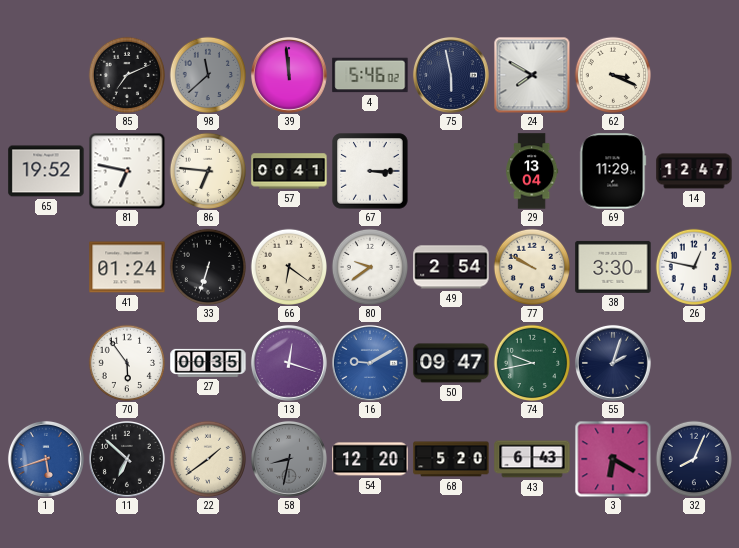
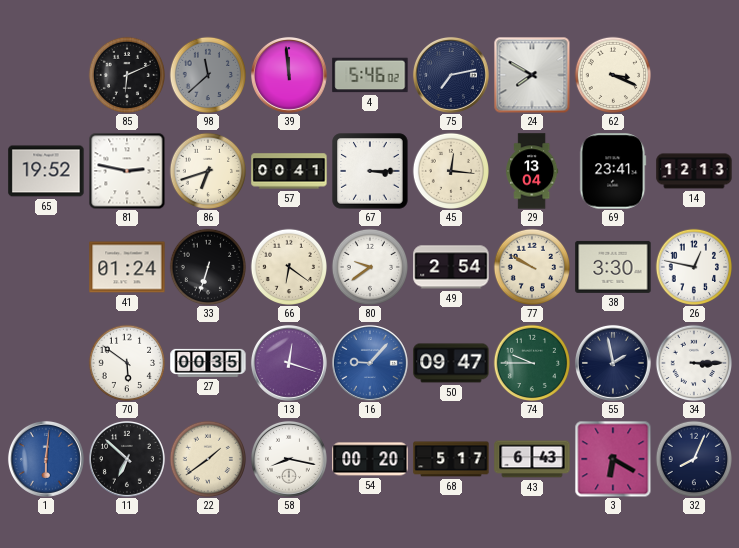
85: 7:11 -> 6:11 (126, 74)
75: 5:58 -> 7:13 (451, 75)
81: 6:47 -> 2:47 (127, 171)
86: 6:46 -> 6:42 (207, 170)
45: none -> 12:16 (450, 170)
69: 11:29 -> 23:41 (613, 171)
14: 12:47 -> 12:13 (694, 171)
70: 5:54 -> 5:51 (126, 362)
16: 9:10 -> 9:07 (370, 363)
74: 9:43 -> 9:45 (531, 362)
55: 2:03 -> 1:58 (613, 363)
34: none -> 3:15 (693, 362)
1: 5:42 -> 6:01 (46, 459)
58: 8:32 -> 8:17 (289, 459)
58 dial: grey -> white (289, 459)
54: 12:20 -> 00:20 (370, 459)
68: 5:20 -> 5:17 (451, 459)
